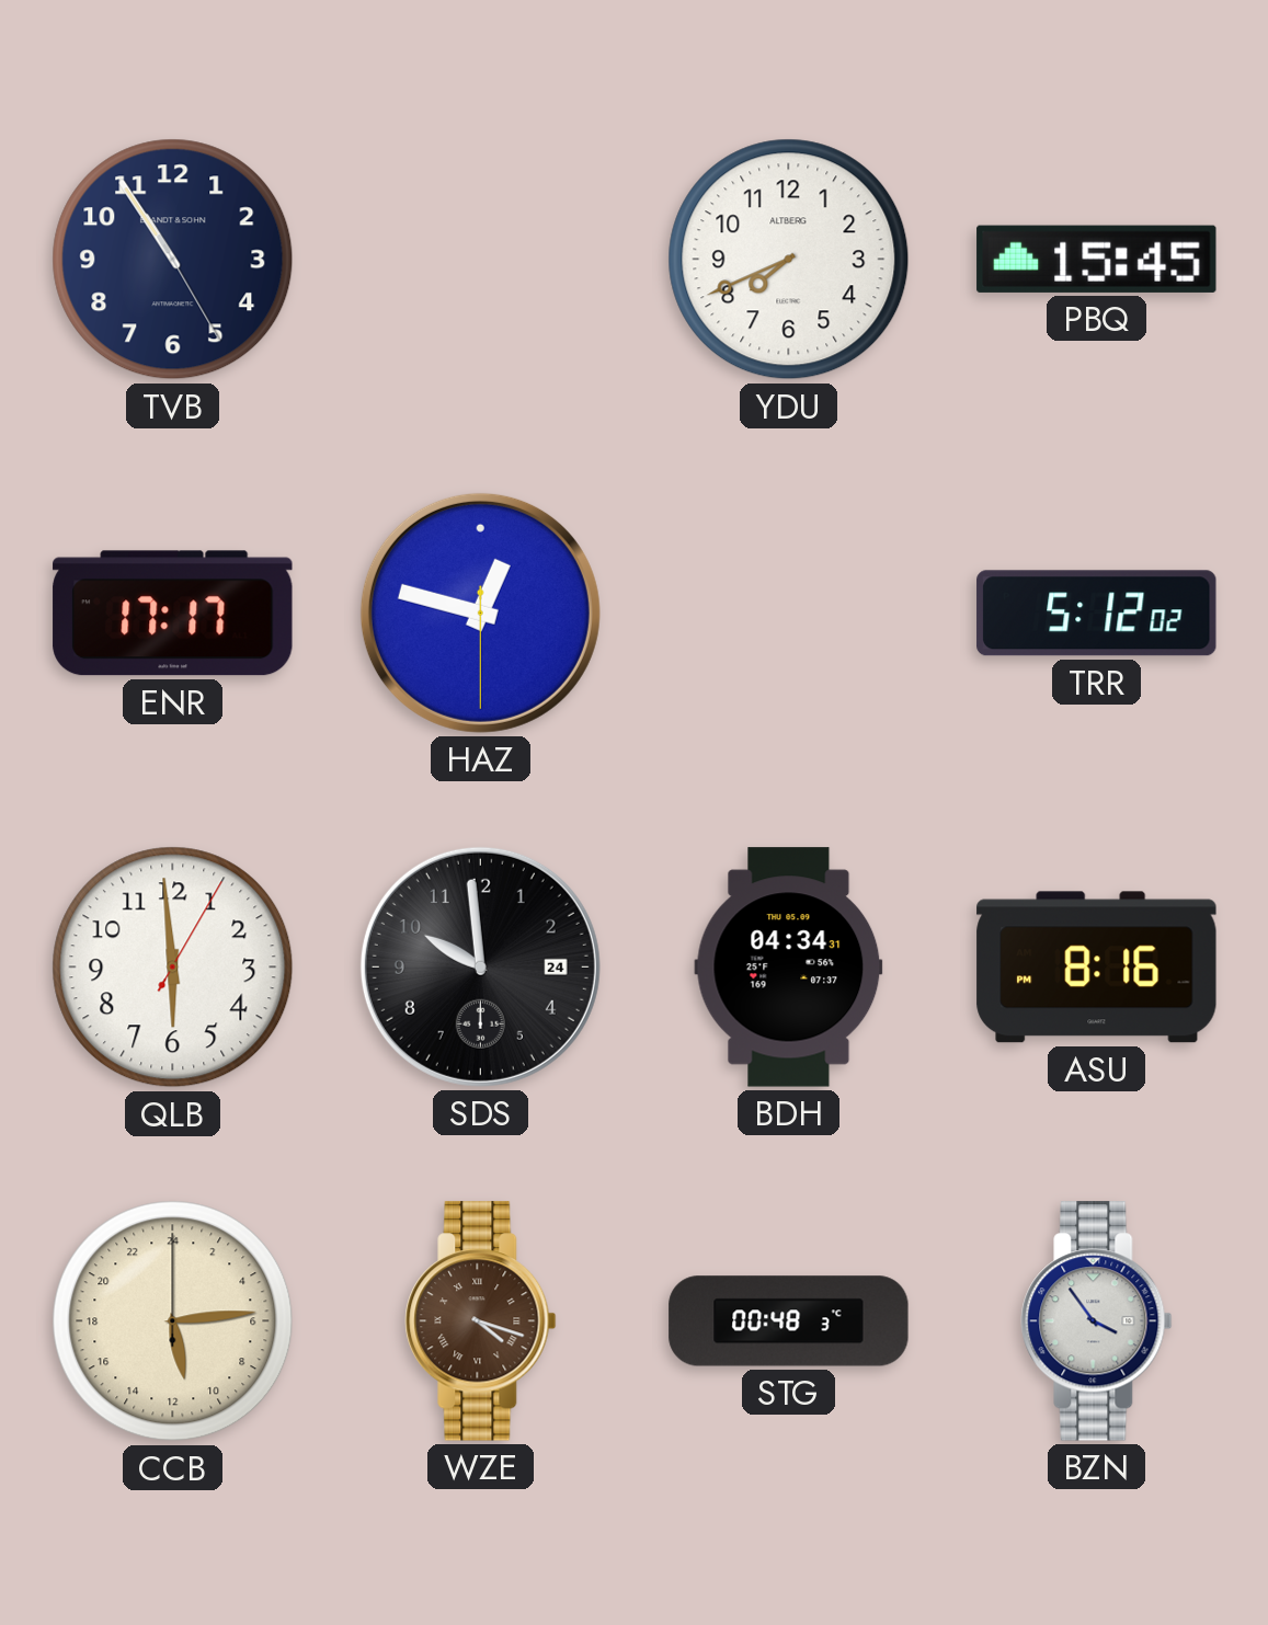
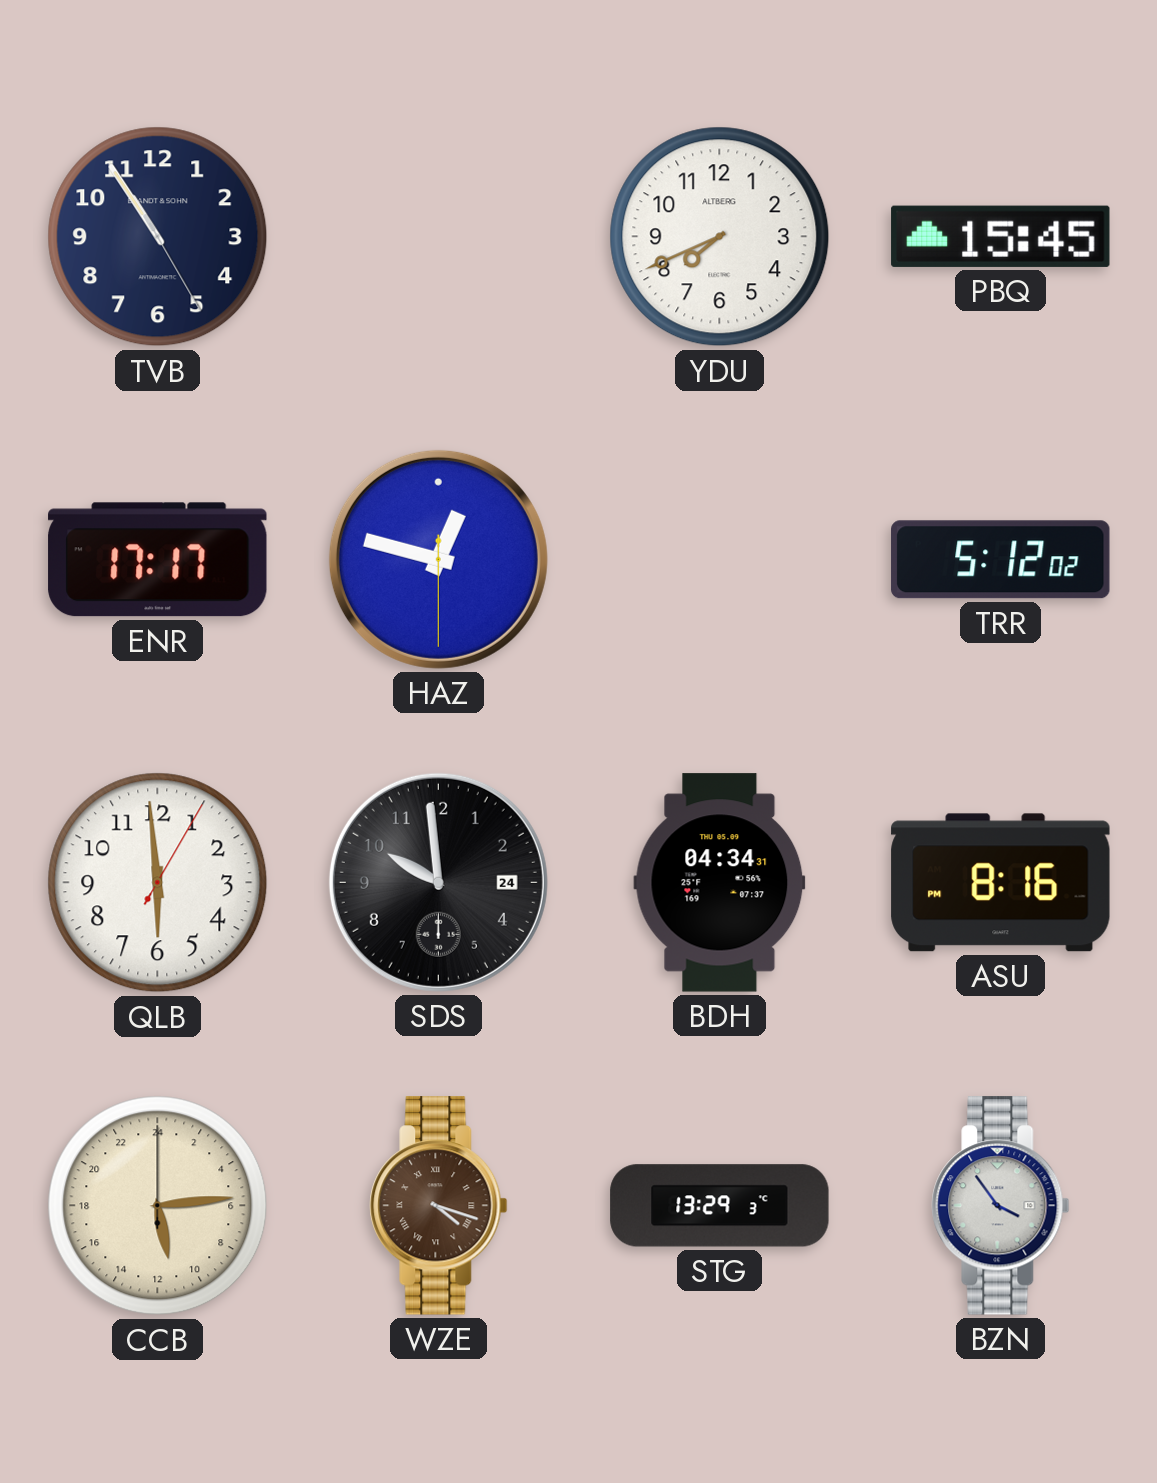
STG: 00:48 -> 13:29 (720, 1206)
